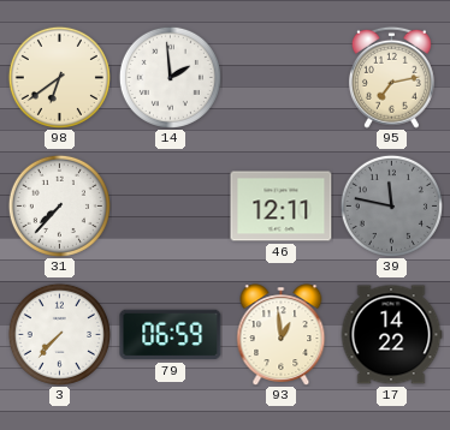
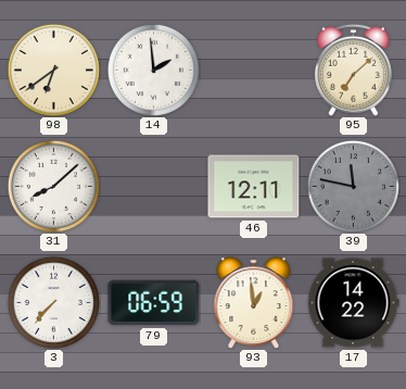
95: 7:13 -> 7:08 (353, 70)
31: 7:37 -> 8:08 (53, 186)
